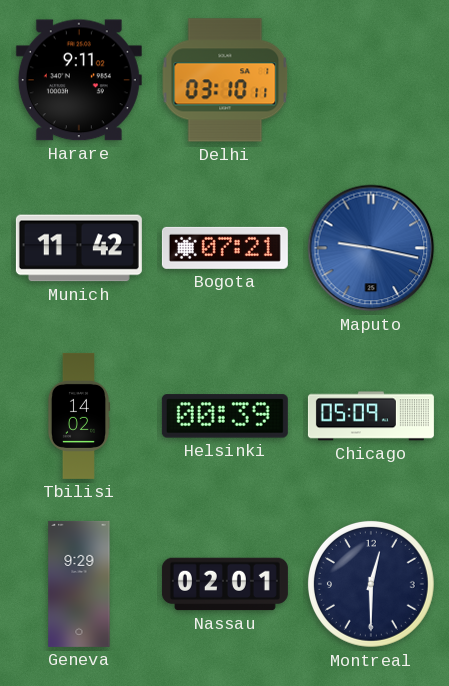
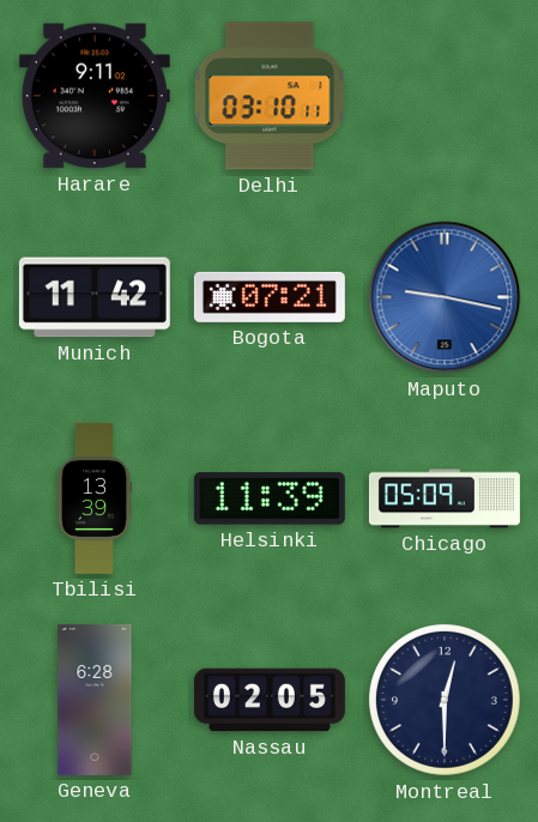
Tbilisi: 14:02 -> 13:39 (95, 498)
Helsinki: 00:39 -> 11:39 (270, 498)
Geneva: 9:29 -> 6:28 (95, 700)
Nassau: 02:01 -> 02:05 (270, 700)
